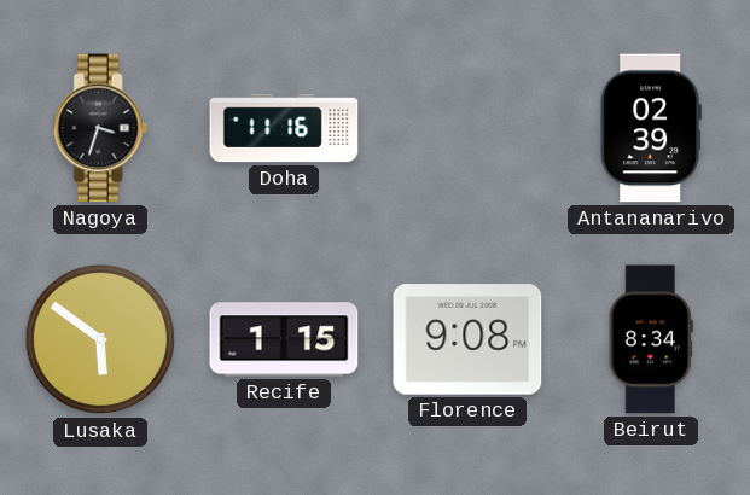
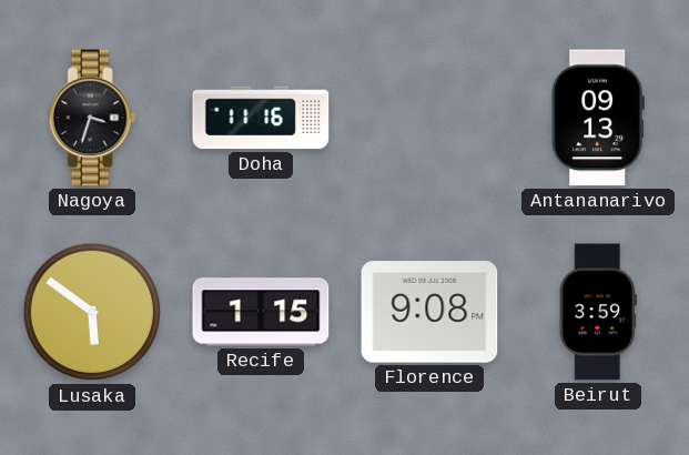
Antananarivo: 02:39 -> 09:13 (598, 118)
Beirut: 8:34 -> 3:59 (598, 312)
